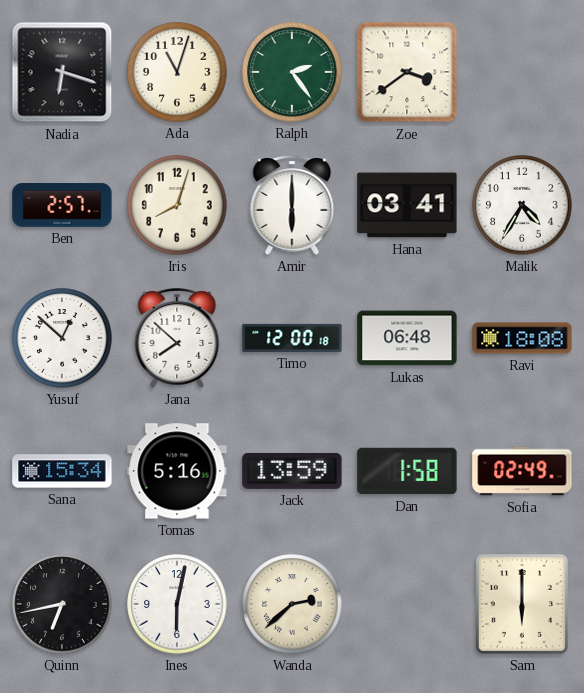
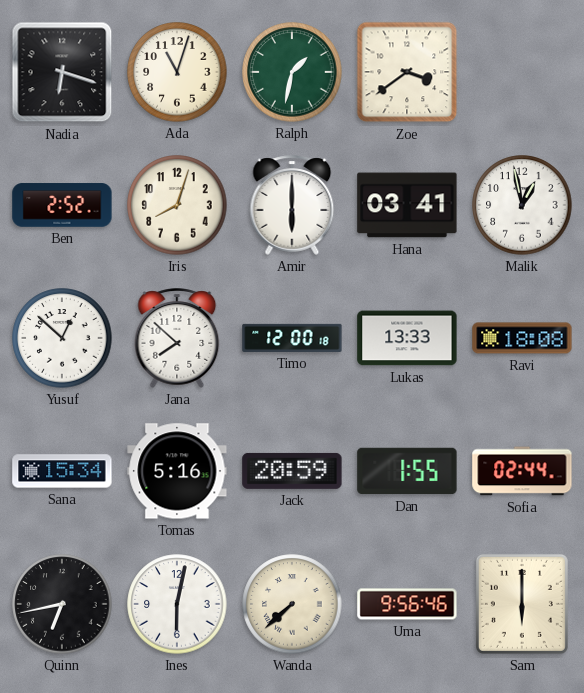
Ralph: 2:24 -> 1:32 (292, 72)
Ben: 2:57 -> 2:52 (62, 205)
Malik: 4:35 -> 12:58 (522, 205)
Lukas: 06:48 -> 13:33 (407, 338)
Jack: 13:59 -> 20:59 (292, 471)
Dan: 1:58 -> 1:55 (407, 471)
Sofia: 02:49 -> 02:44 (522, 471)
Wanda: 2:38 -> 7:38 (292, 604)
Uma: none -> 9:56 (407, 604)
